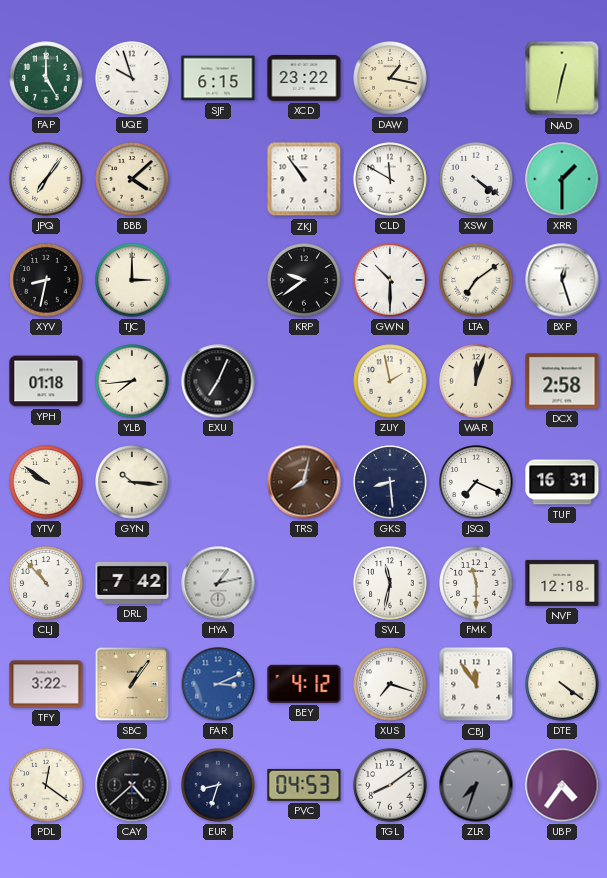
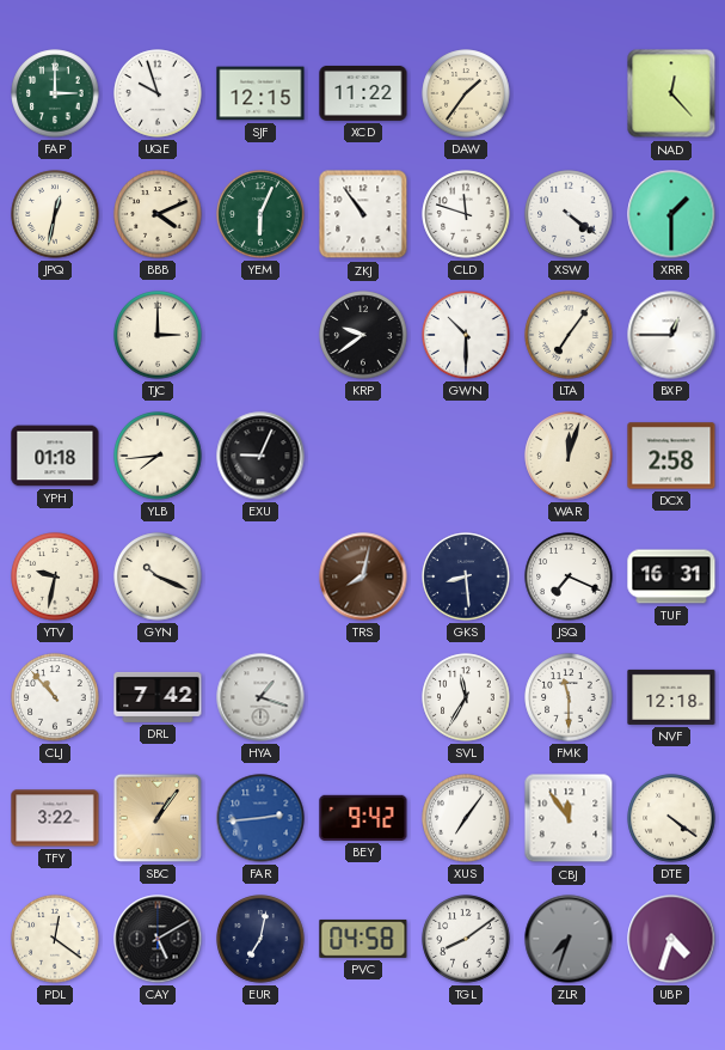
FAP: 5:00 -> 3:00 (55, 93)
SJF: 6:15 -> 12:15 (260, 93)
XCD: 23:22 -> 11:22 (363, 93)
DAW: 1:17 -> 1:36 (466, 93)
NAD: 12:32 -> 12:23 (671, 93)
JPQ: 7:06 -> 12:32 (55, 214)
BBB: 4:08 -> 4:11 (158, 214)
YEM: none -> 6:04 (260, 214)
CLD: 11:50 -> 11:48 (466, 214)
XYV: 8:32 -> none (46, 280)
LTA: 7:09 -> 7:06 (569, 335)
BXP: 12:27 -> 12:45 (671, 335)
EXU: 7:04 -> 9:04 (260, 456)
ZUY: 1:58 -> none (390, 381)
YTV: 9:51 -> 9:32 (55, 576)
GYN: 10:16 -> 10:19 (158, 576)
HYA: 1:13 -> 1:18 (260, 697)
SVL: 11:32 -> 11:35 (466, 697)
FAR: 3:11 -> 2:44 (260, 818)
BEY: 4:12 -> 9:42 (363, 818)
XUS: 7:18 -> 7:06 (466, 818)
CAY: 4:38 -> 5:10 (158, 939)
EUR: 8:33 -> 7:02 (260, 939)
PVC: 04:53 -> 04:58 (363, 939)
UBP: 4:36 -> 4:33 (671, 939)
